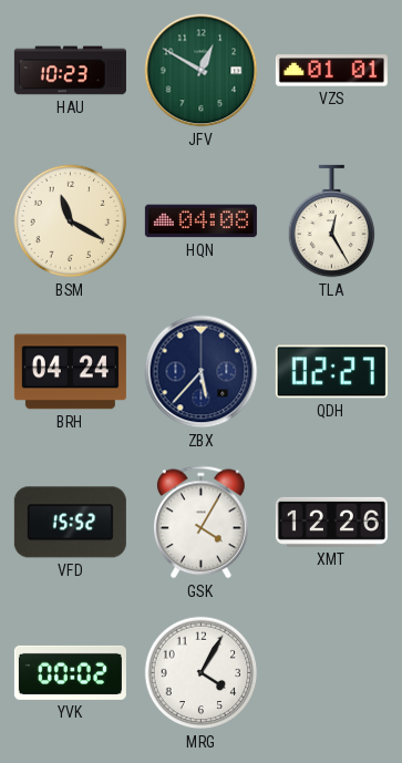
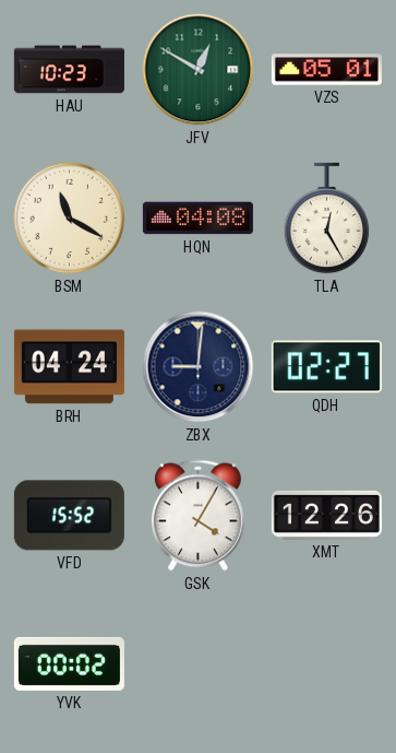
VZS: 01:01 -> 05:01 (326, 70)
ZBX: 5:37 -> 9:01 (199, 367)
MRG: 4:05 -> none (202, 673)
